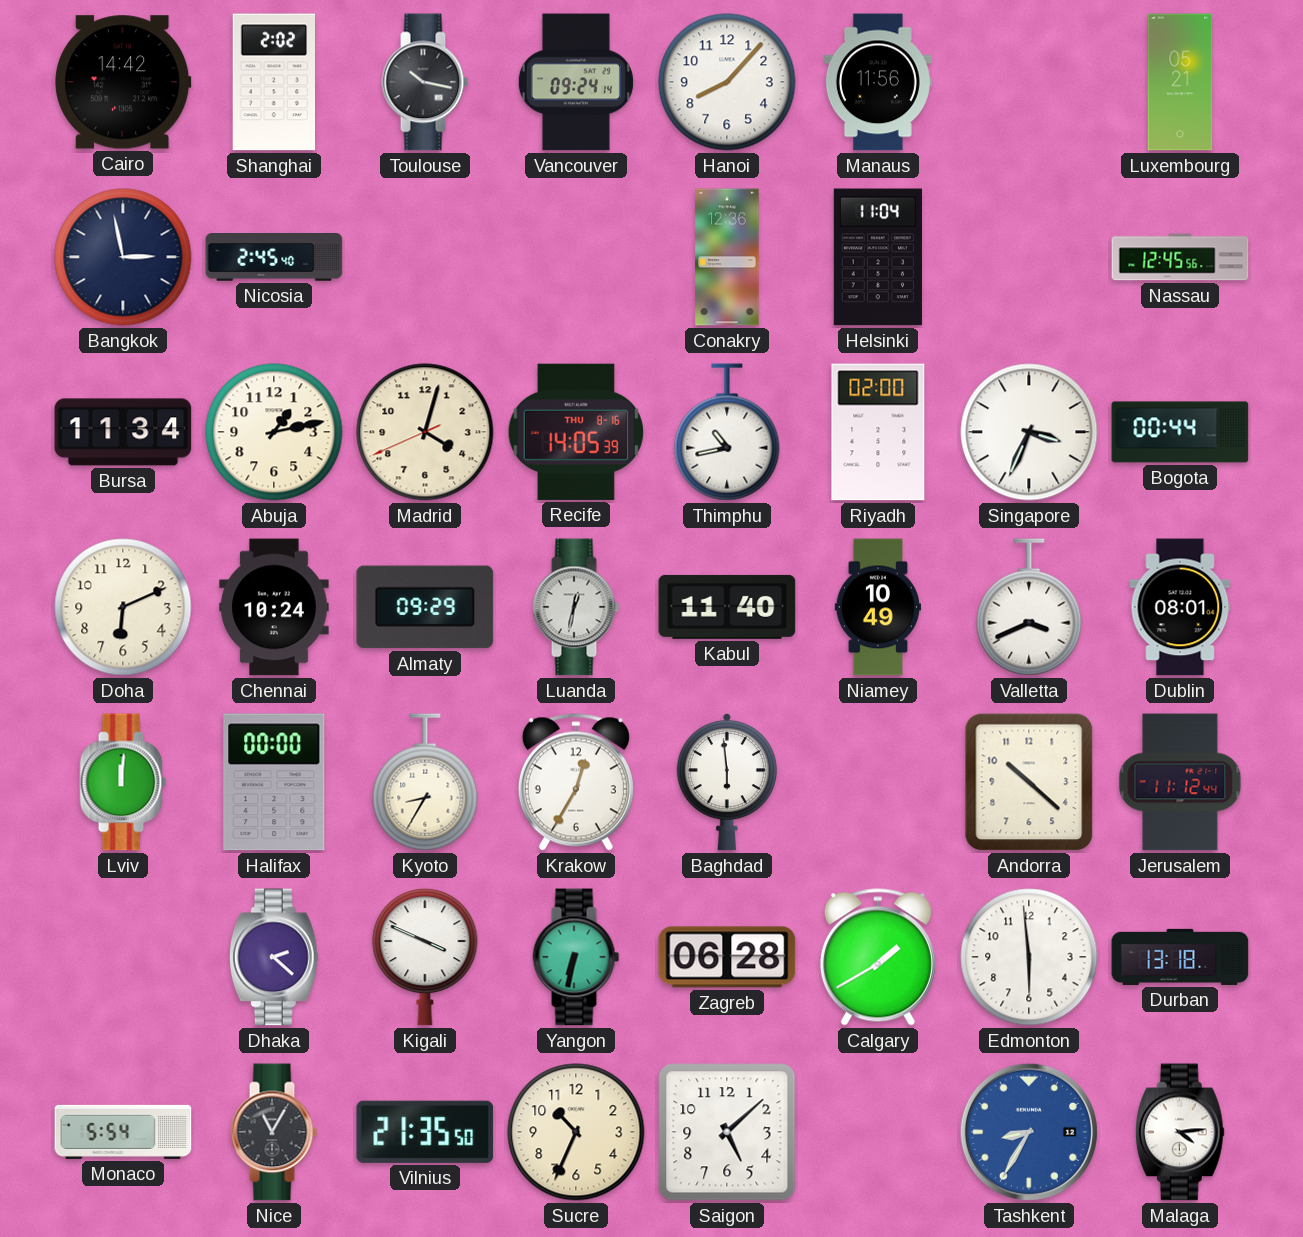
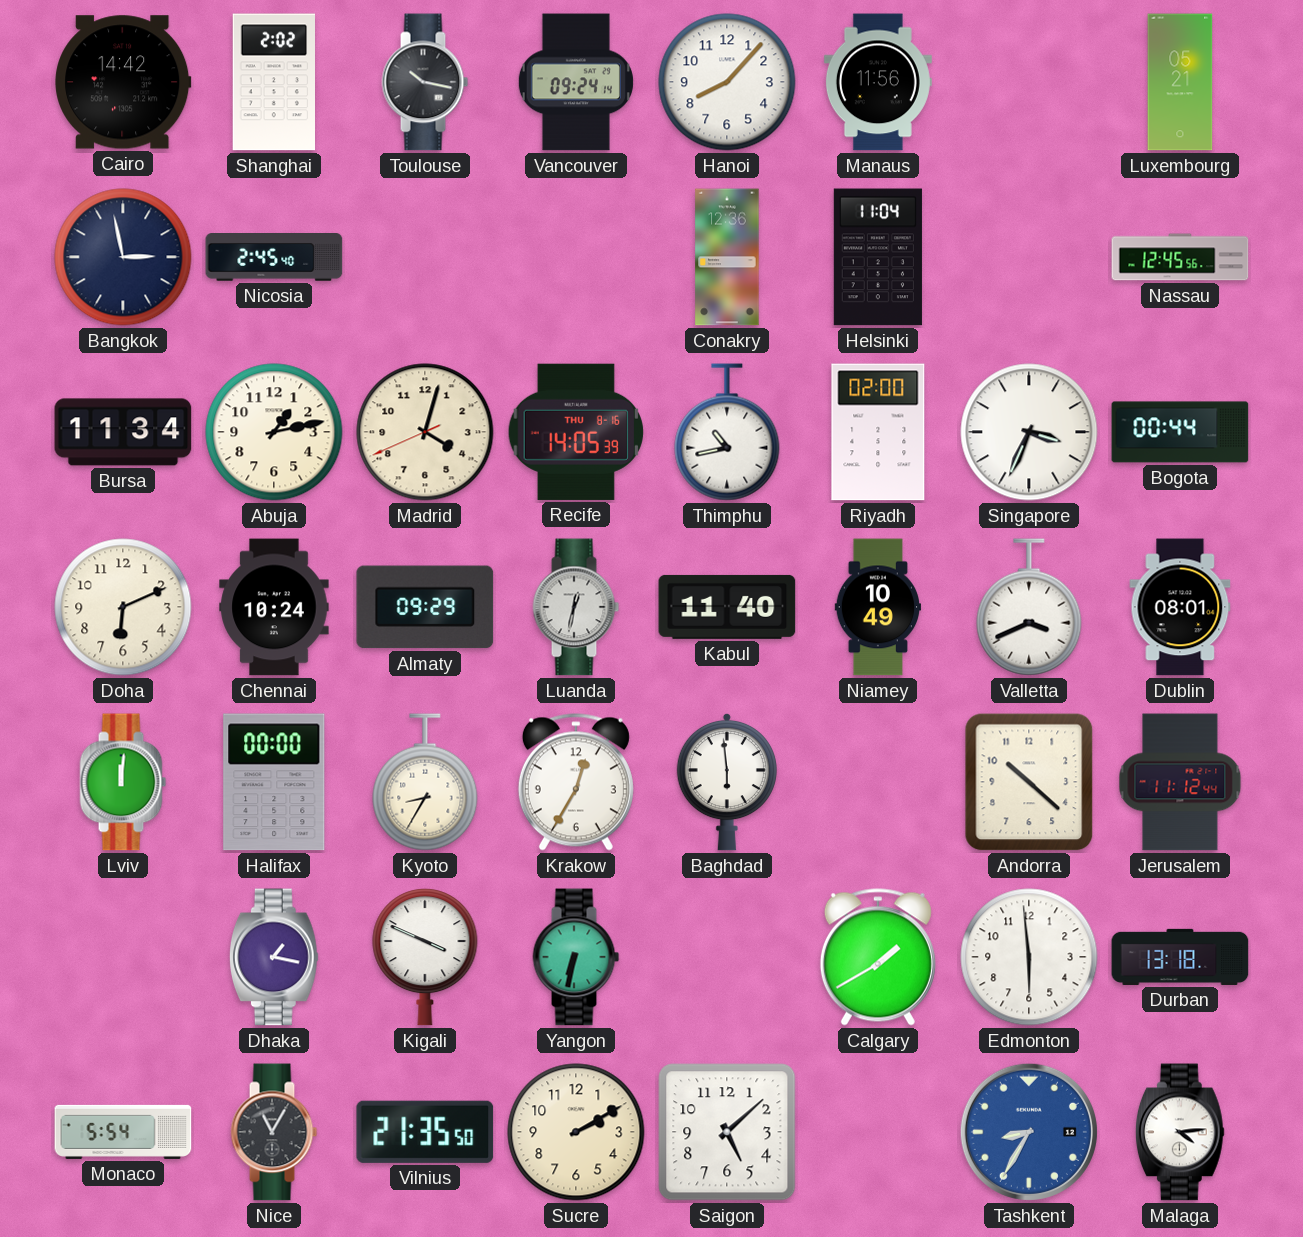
Dhaka: 2:22 -> 1:17 (274, 957)
Zagreb: 06:28 -> none (727, 957)
Sucre: 10:34 -> 2:10 (576, 1132)
